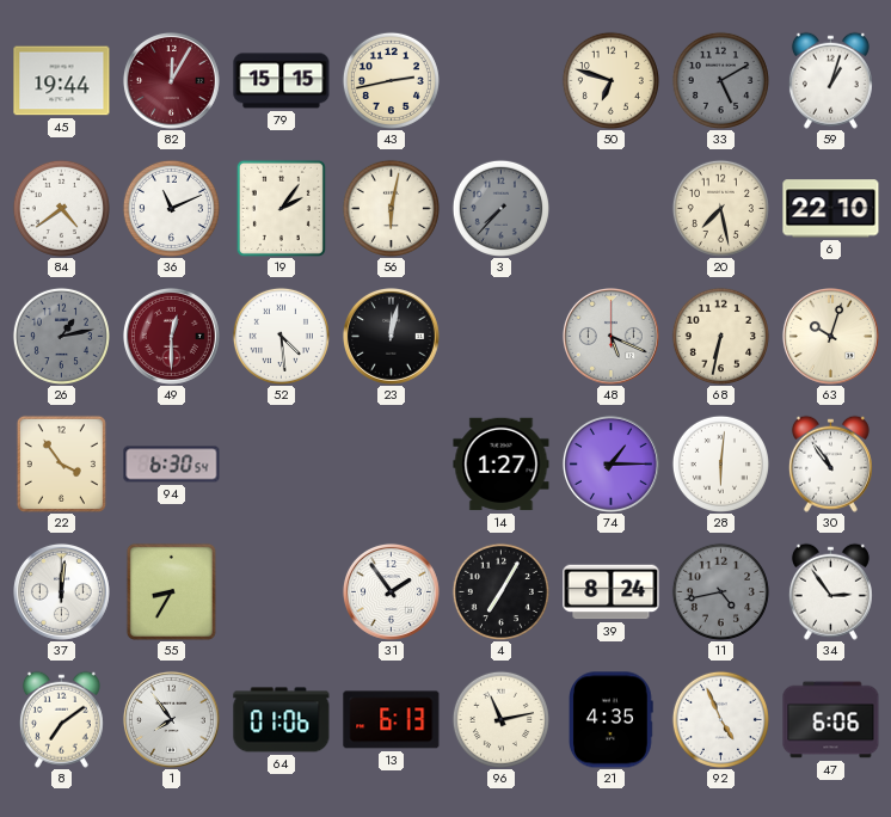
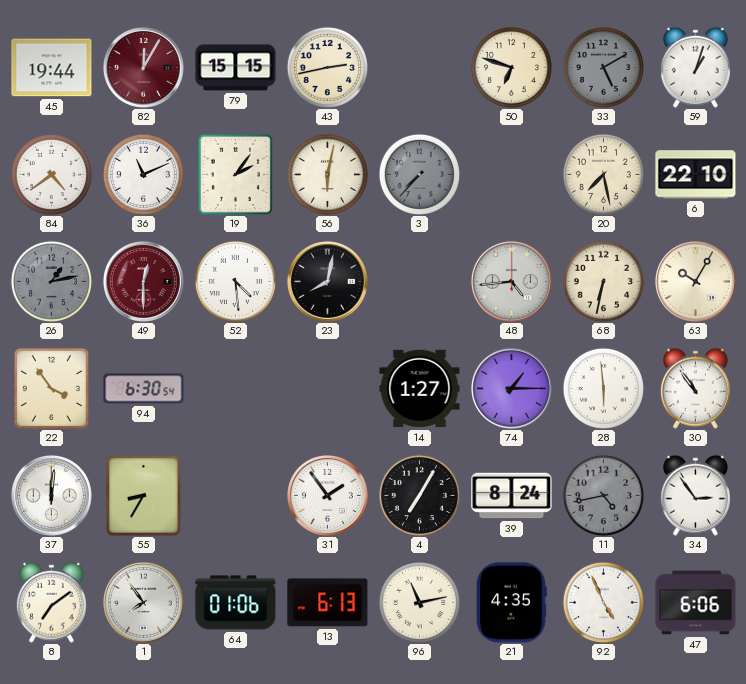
23: 12:02 -> 8:02 (327, 281)
48: 5:19 -> 4:44 (511, 281)
63: 10:03 -> 10:05 (695, 281)
28: 6:01 -> 5:59 (603, 388)
